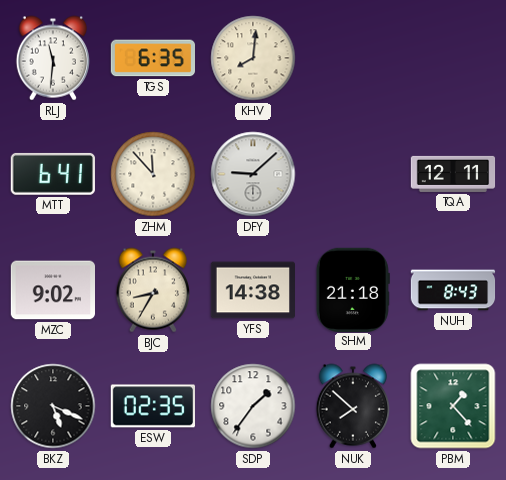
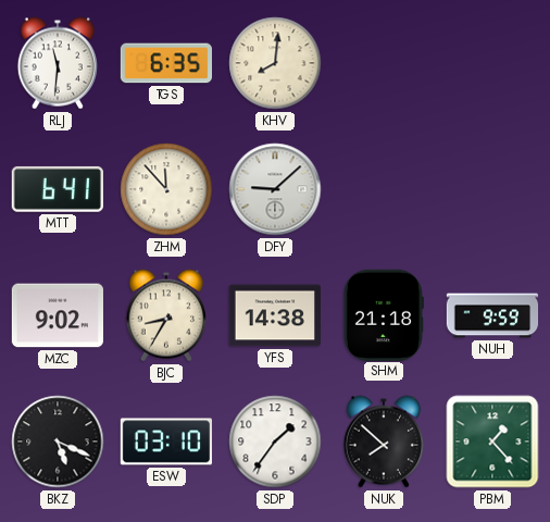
TQA: 12:11 -> none (453, 174)
NUH: 8:43 -> 9:59 (492, 315)
ESW: 02:35 -> 03:10 (165, 442)
